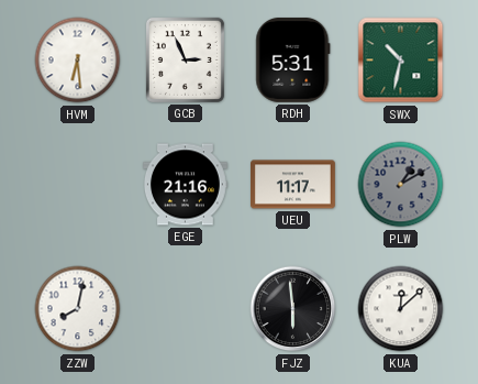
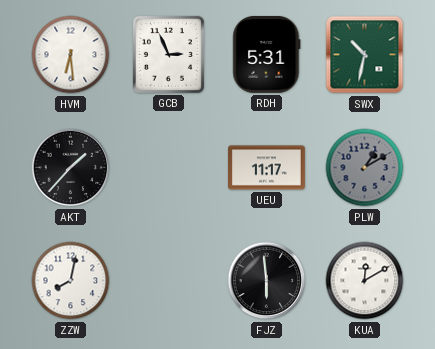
AKT: none -> 1:37 (71, 168)
EGE: 21:16 -> none (186, 185)
KUA: 12:08 -> 12:10 (365, 281)
